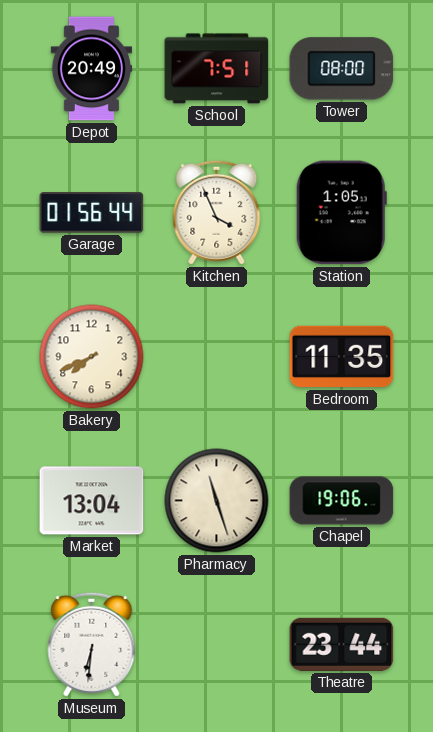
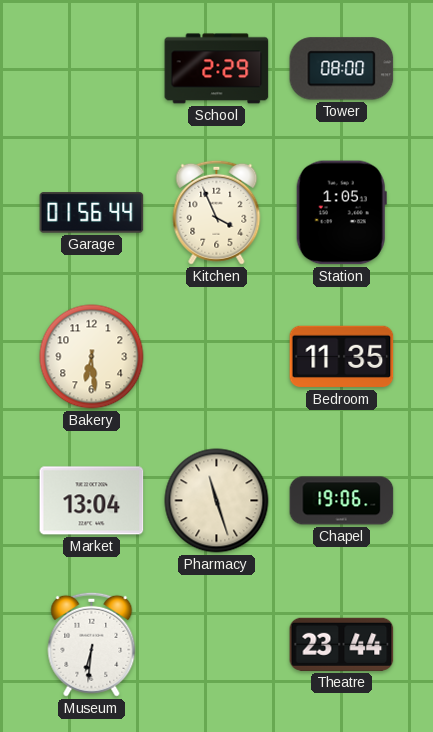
Depot: 20:49 -> none (91, 69)
School: 7:51 -> 2:29 (217, 69)
Bakery: 7:41 -> 6:29 (92, 357)
